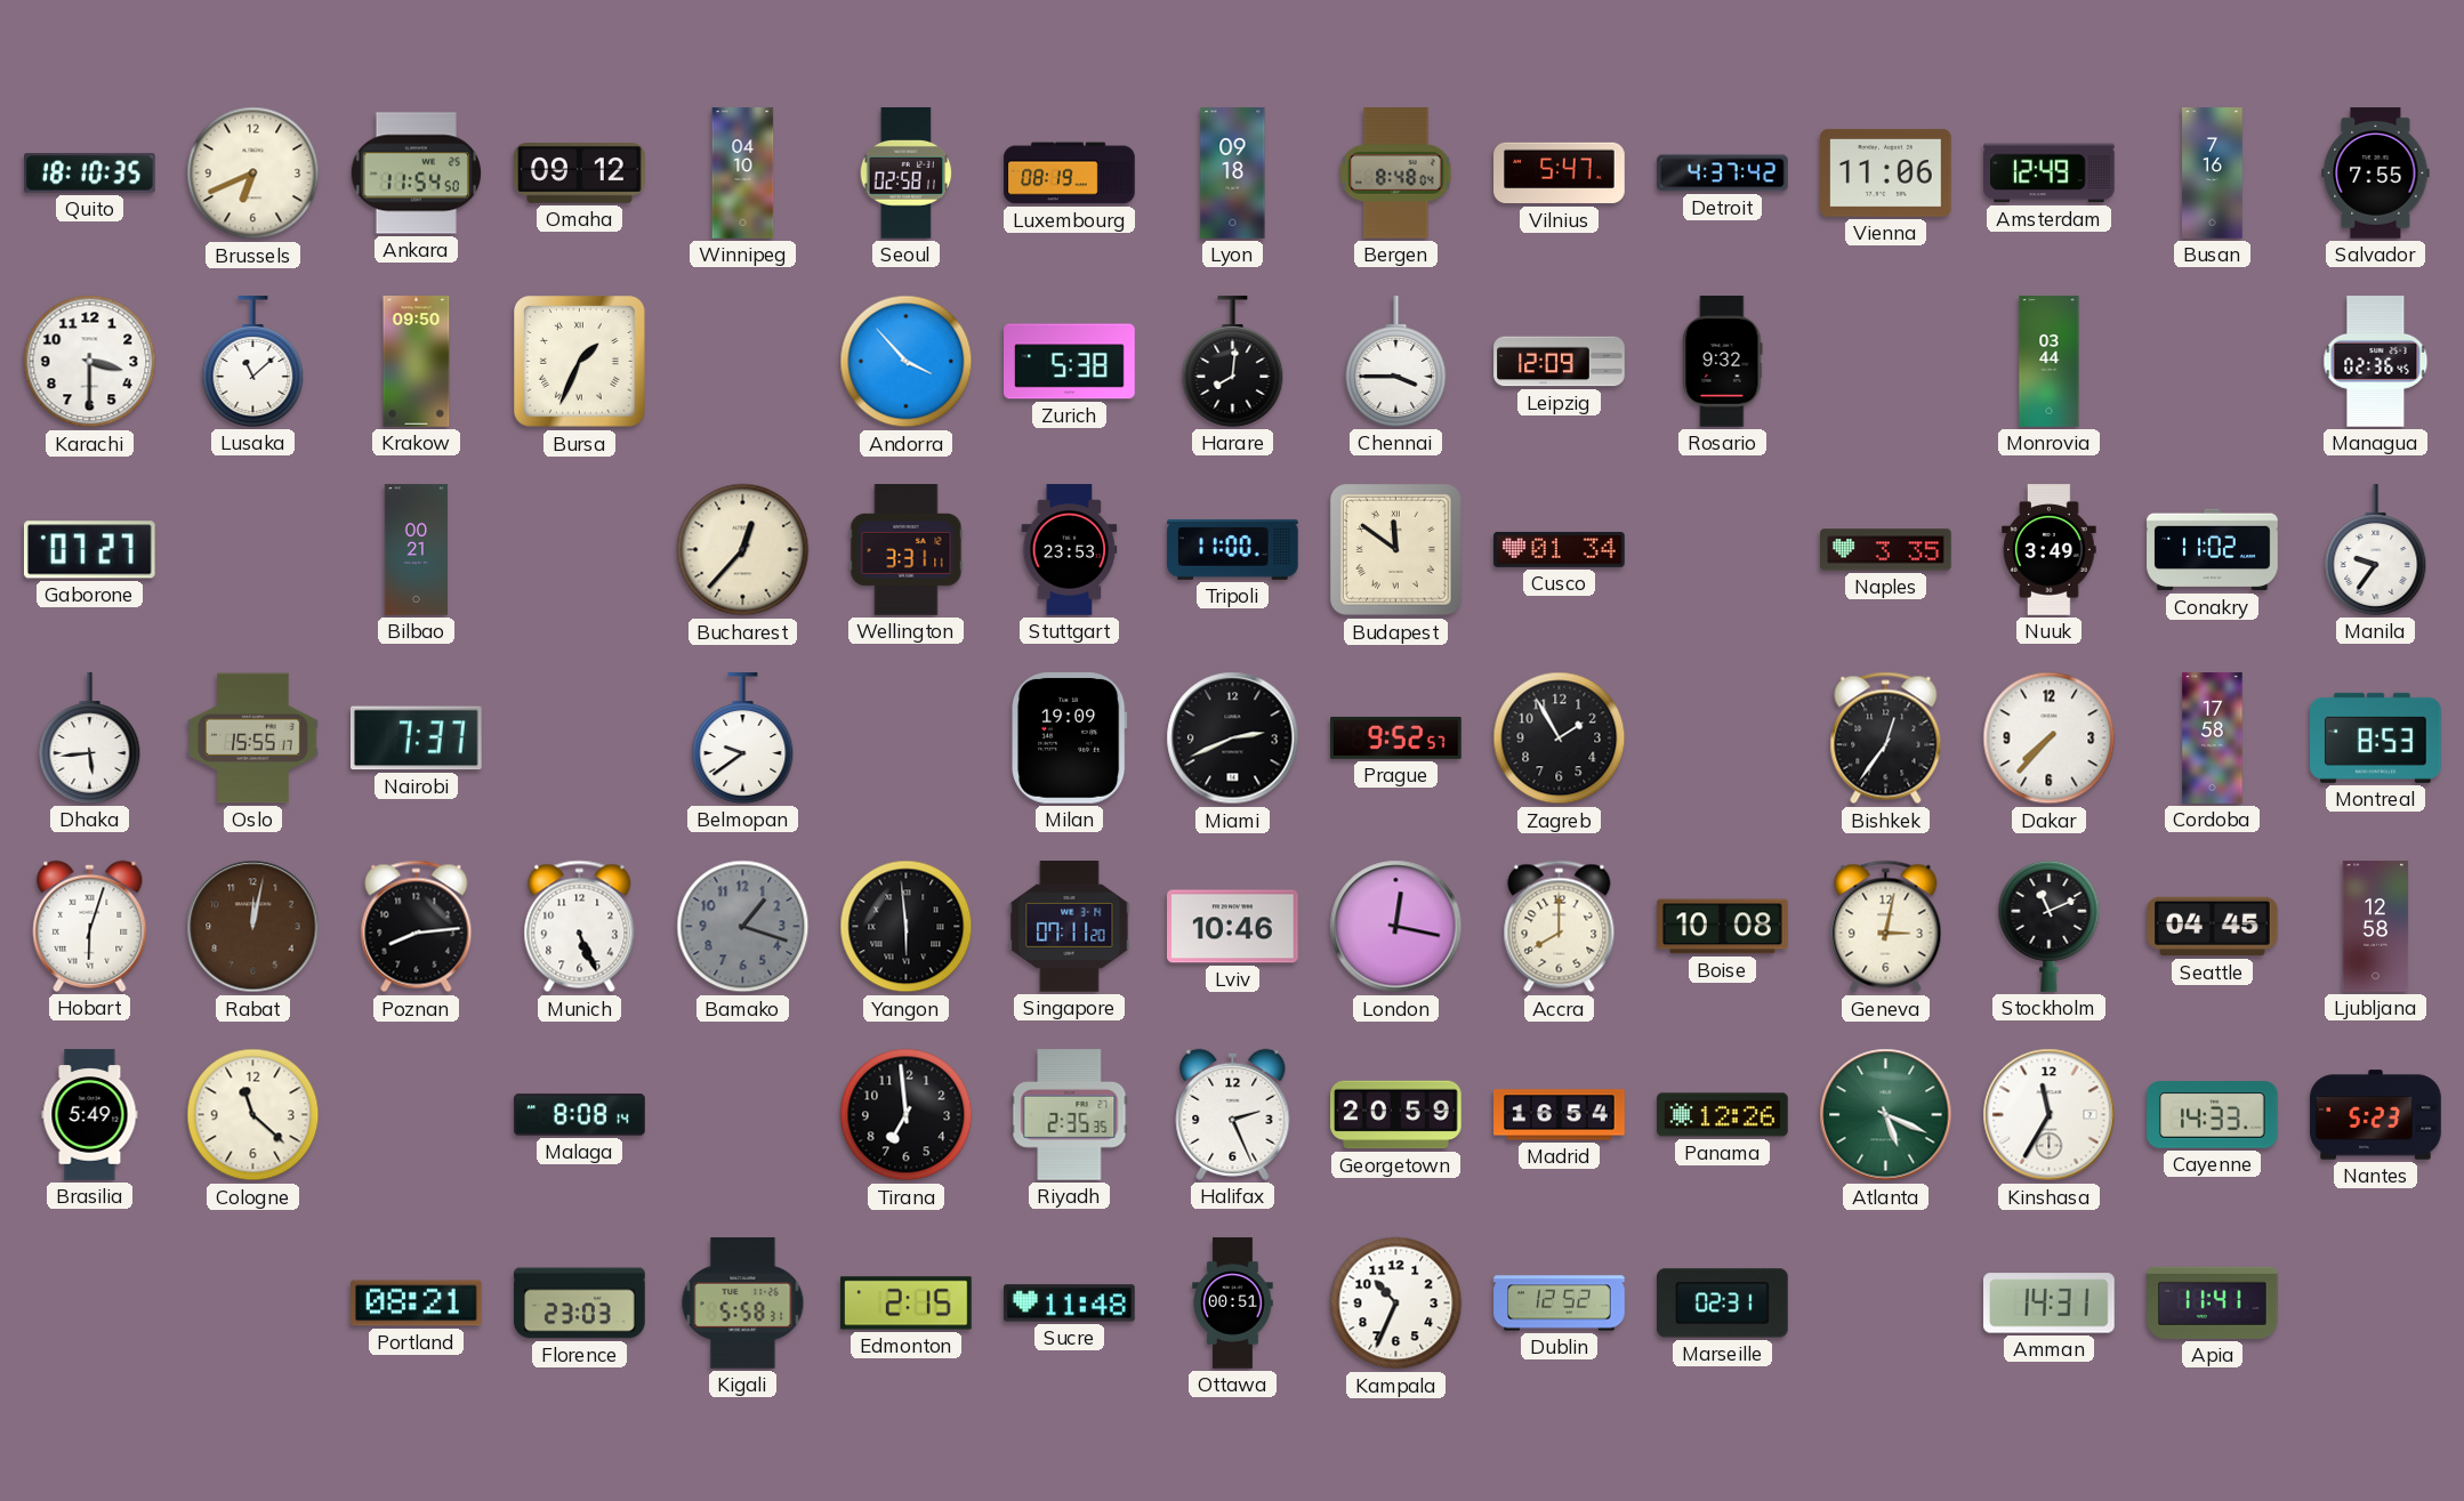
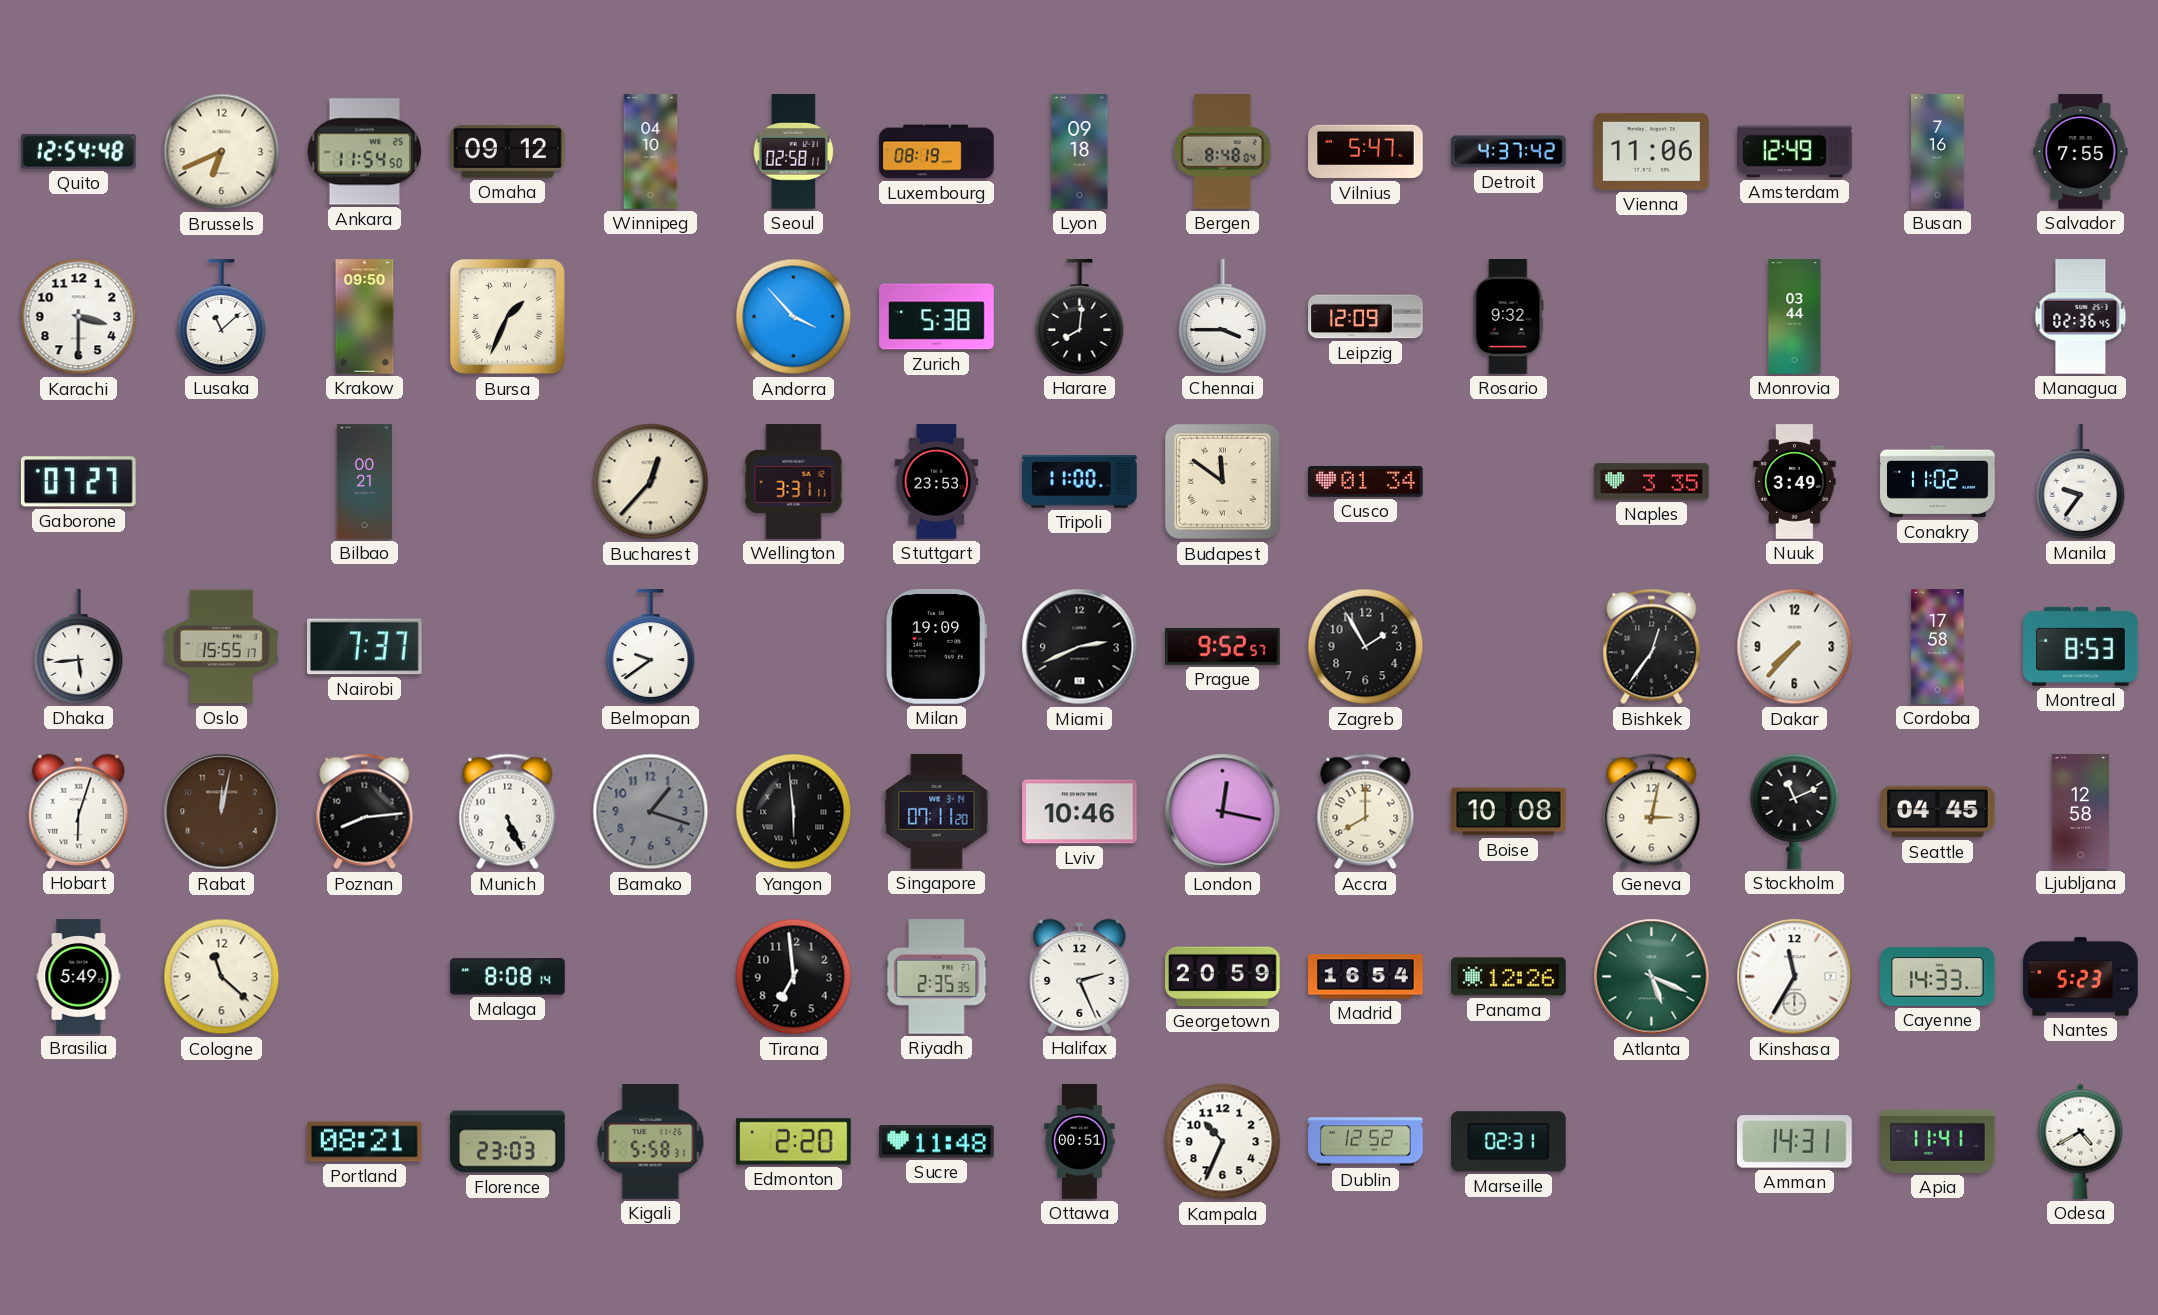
Quito: 18:10 -> 12:54 (79, 152)
Edmonton: 2:15 -> 2:20 (794, 1142)
Odesa: none -> 4:40 (2081, 1141)
